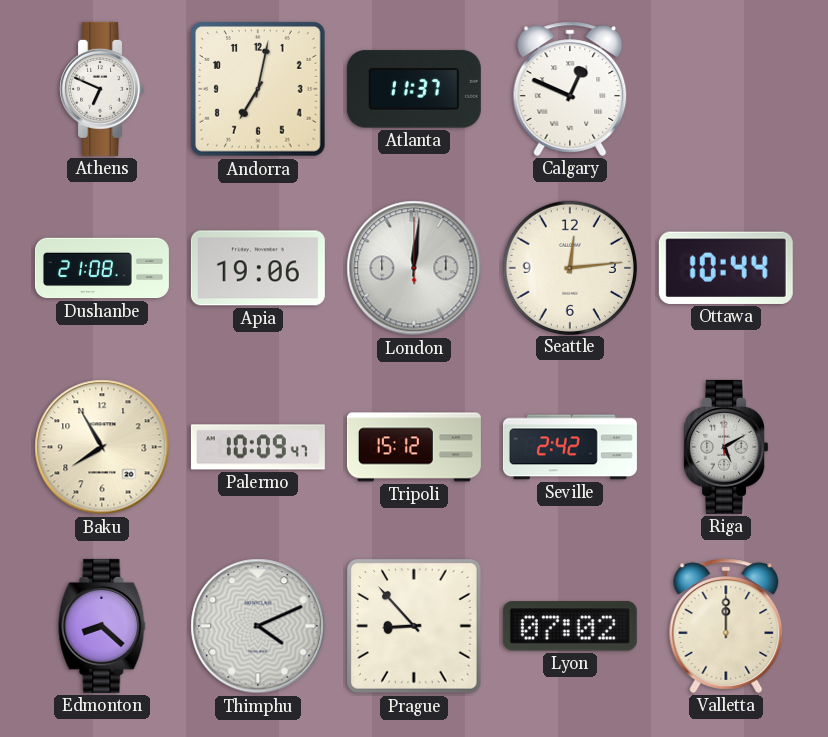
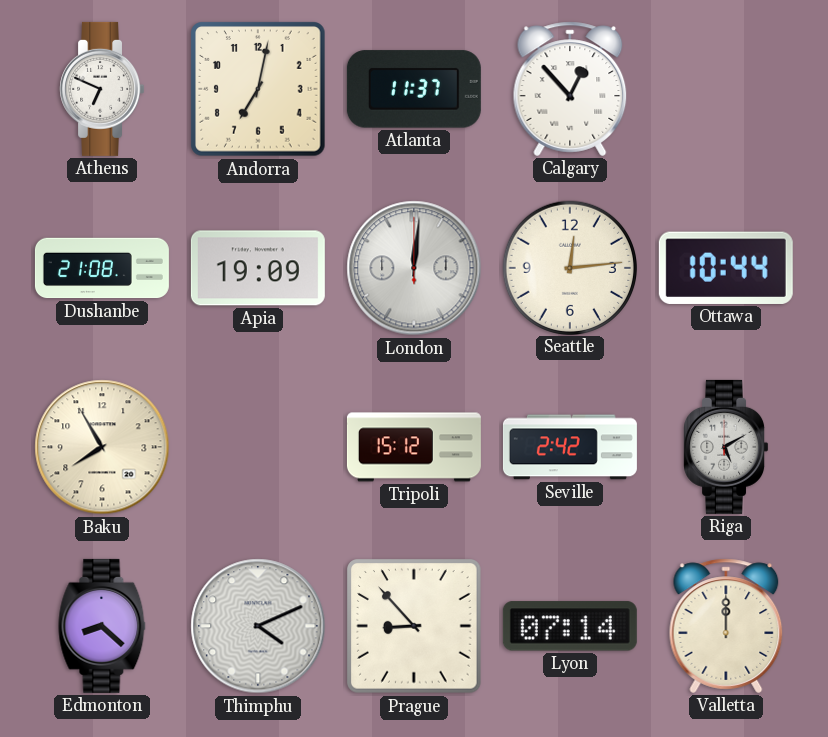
Calgary: 12:49 -> 12:53 (570, 89)
Apia: 19:06 -> 19:09 (258, 268)
Palermo: 10:09 -> none (258, 447)
Lyon: 07:02 -> 07:14 (570, 626)
